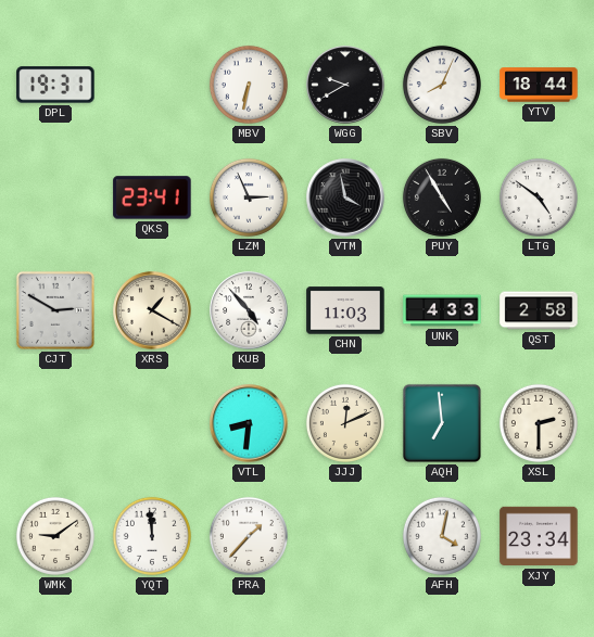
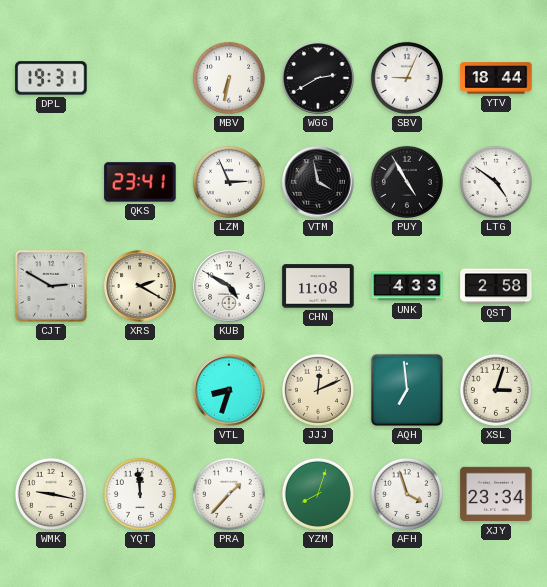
WGG: 9:40 -> 2:40 (318, 78)
SBV: 8:04 -> 9:04 (407, 78)
XRS: 1:20 -> 2:20 (140, 286)
KUB: 4:53 -> 4:50 (229, 286)
CHN: 11:03 -> 11:08 (318, 286)
VTL: 8:31 -> 8:33 (229, 390)
XSL: 2:30 -> 3:03 (496, 390)
WMK: 9:09 -> 9:17 (51, 494)
YZM: none -> 8:03 (318, 494)
AFH: 4:02 -> 3:57 (407, 494)
